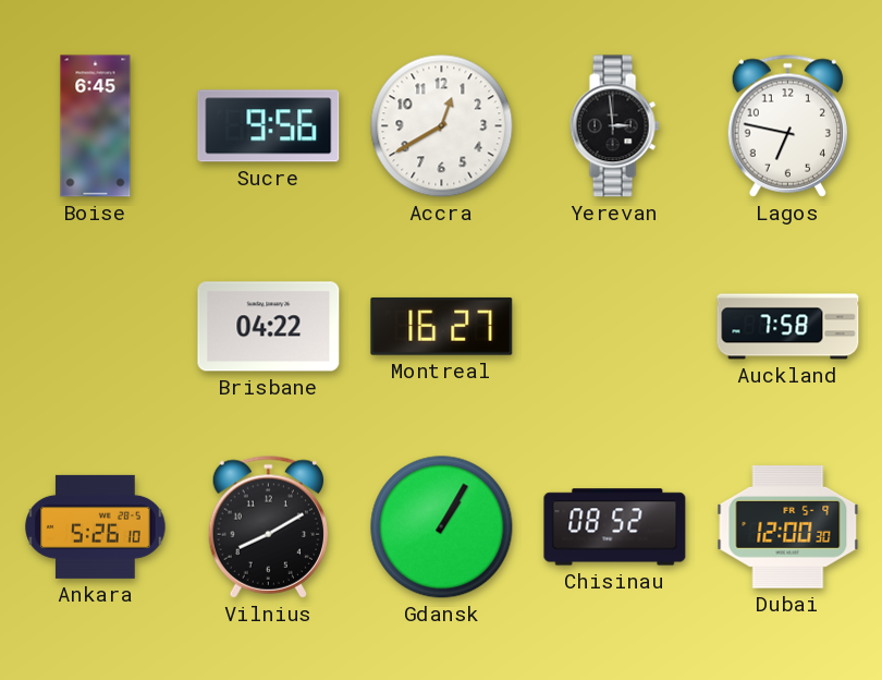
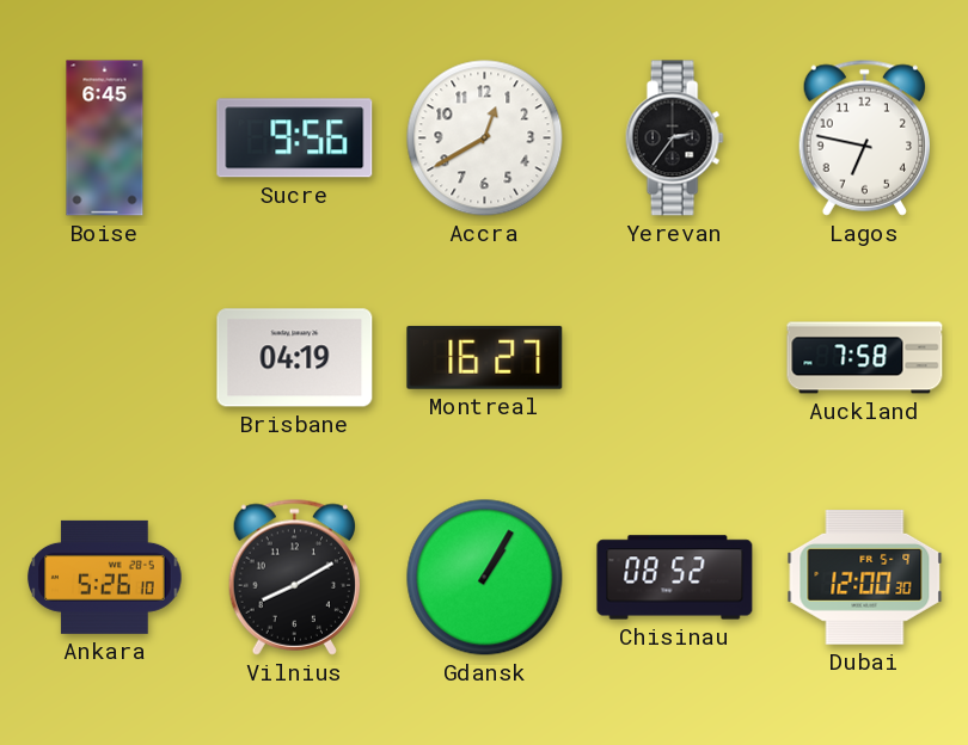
Yerevan: 2:59 -> 2:36 (674, 138)
Brisbane: 04:22 -> 04:19 (295, 358)
